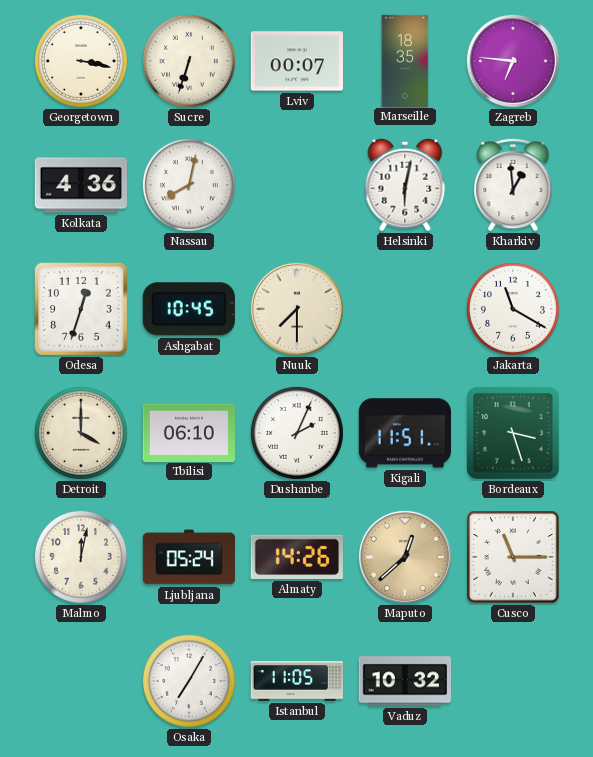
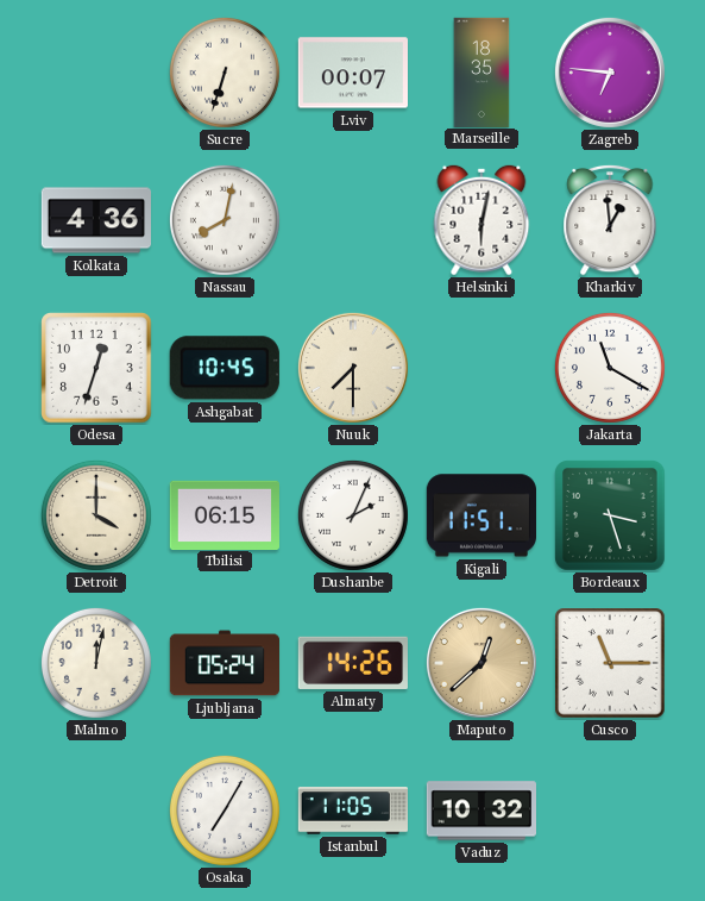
Georgetown: 3:17 -> none (81, 61)
Tbilisi: 06:10 -> 06:15 (224, 514)
